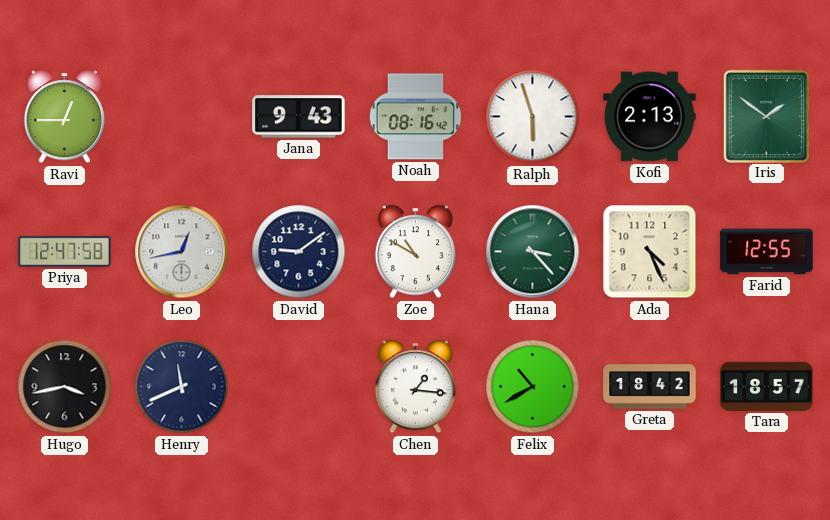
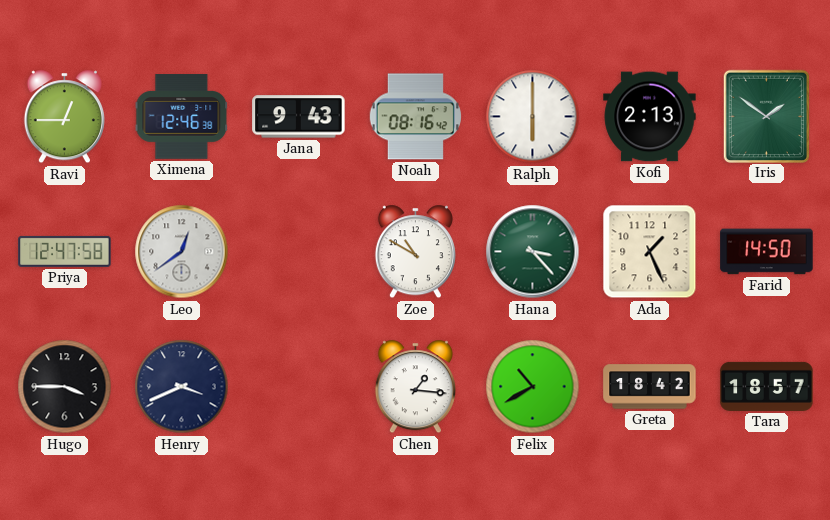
Ximena: none -> 12:46 (182, 117)
Ralph: 5:57 -> 6:00 (533, 117)
Leo: 12:43 -> 12:39 (182, 252)
David: 9:09 -> none (299, 252)
Ada: 4:26 -> 1:26 (650, 252)
Farid: 12:55 -> 14:50 (767, 252)
Hugo: 3:43 -> 3:45 (65, 387)
Henry: 11:41 -> 3:41 (182, 387)
